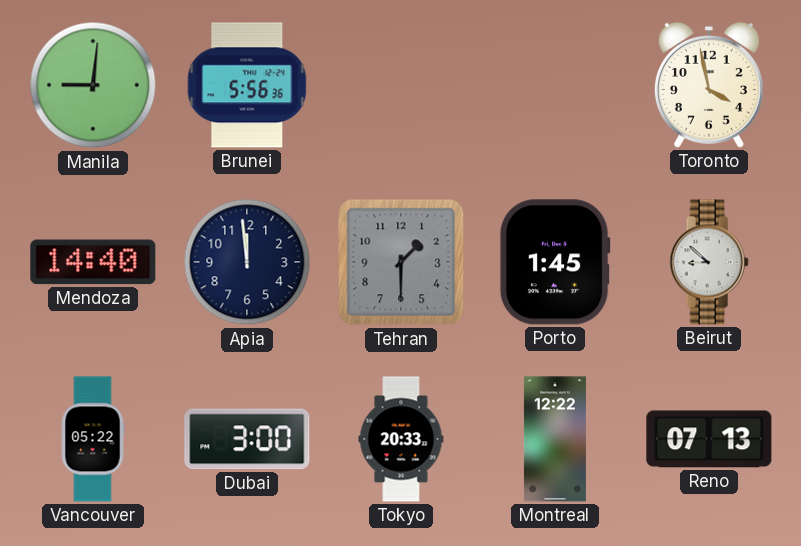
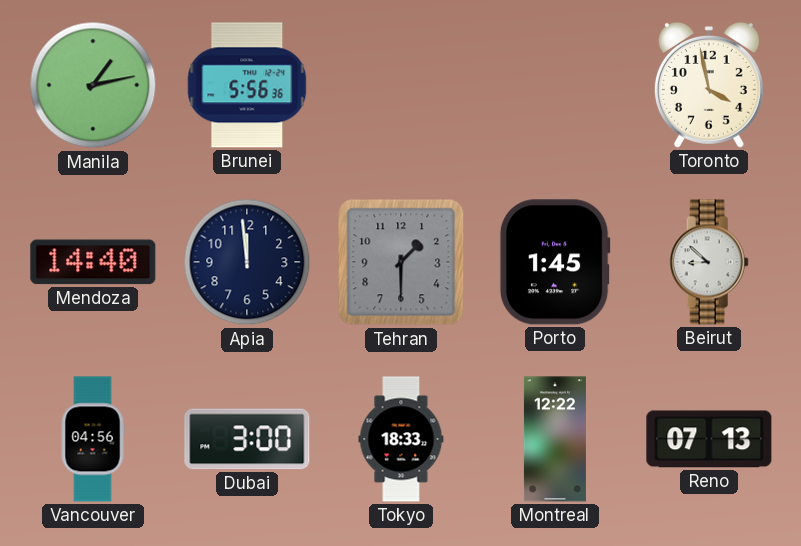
Manila: 9:01 -> 1:13 (93, 85)
Vancouver: 05:22 -> 04:56 (93, 439)
Tokyo: 20:33 -> 18:33 (401, 439)
